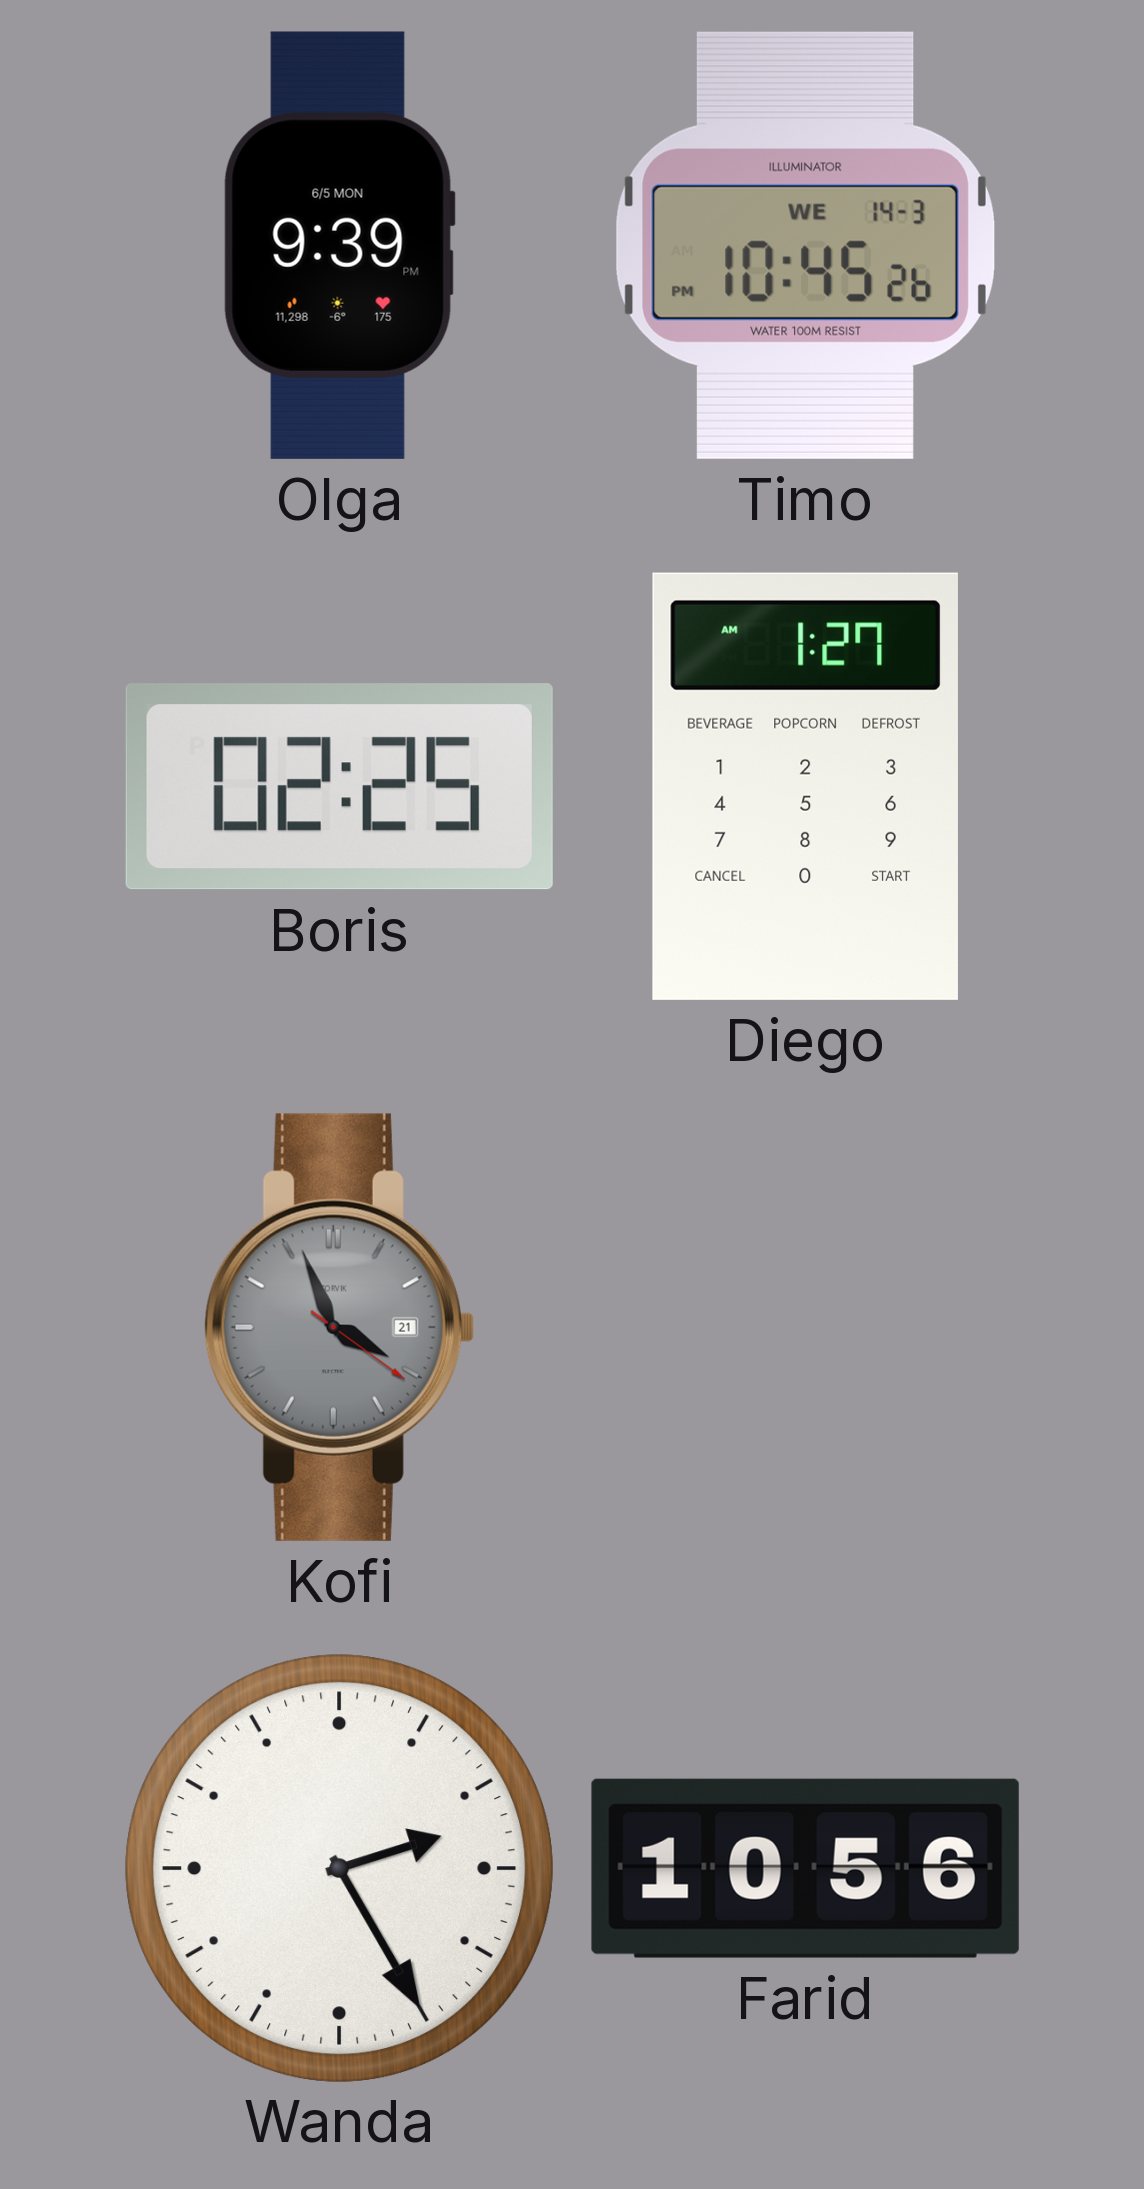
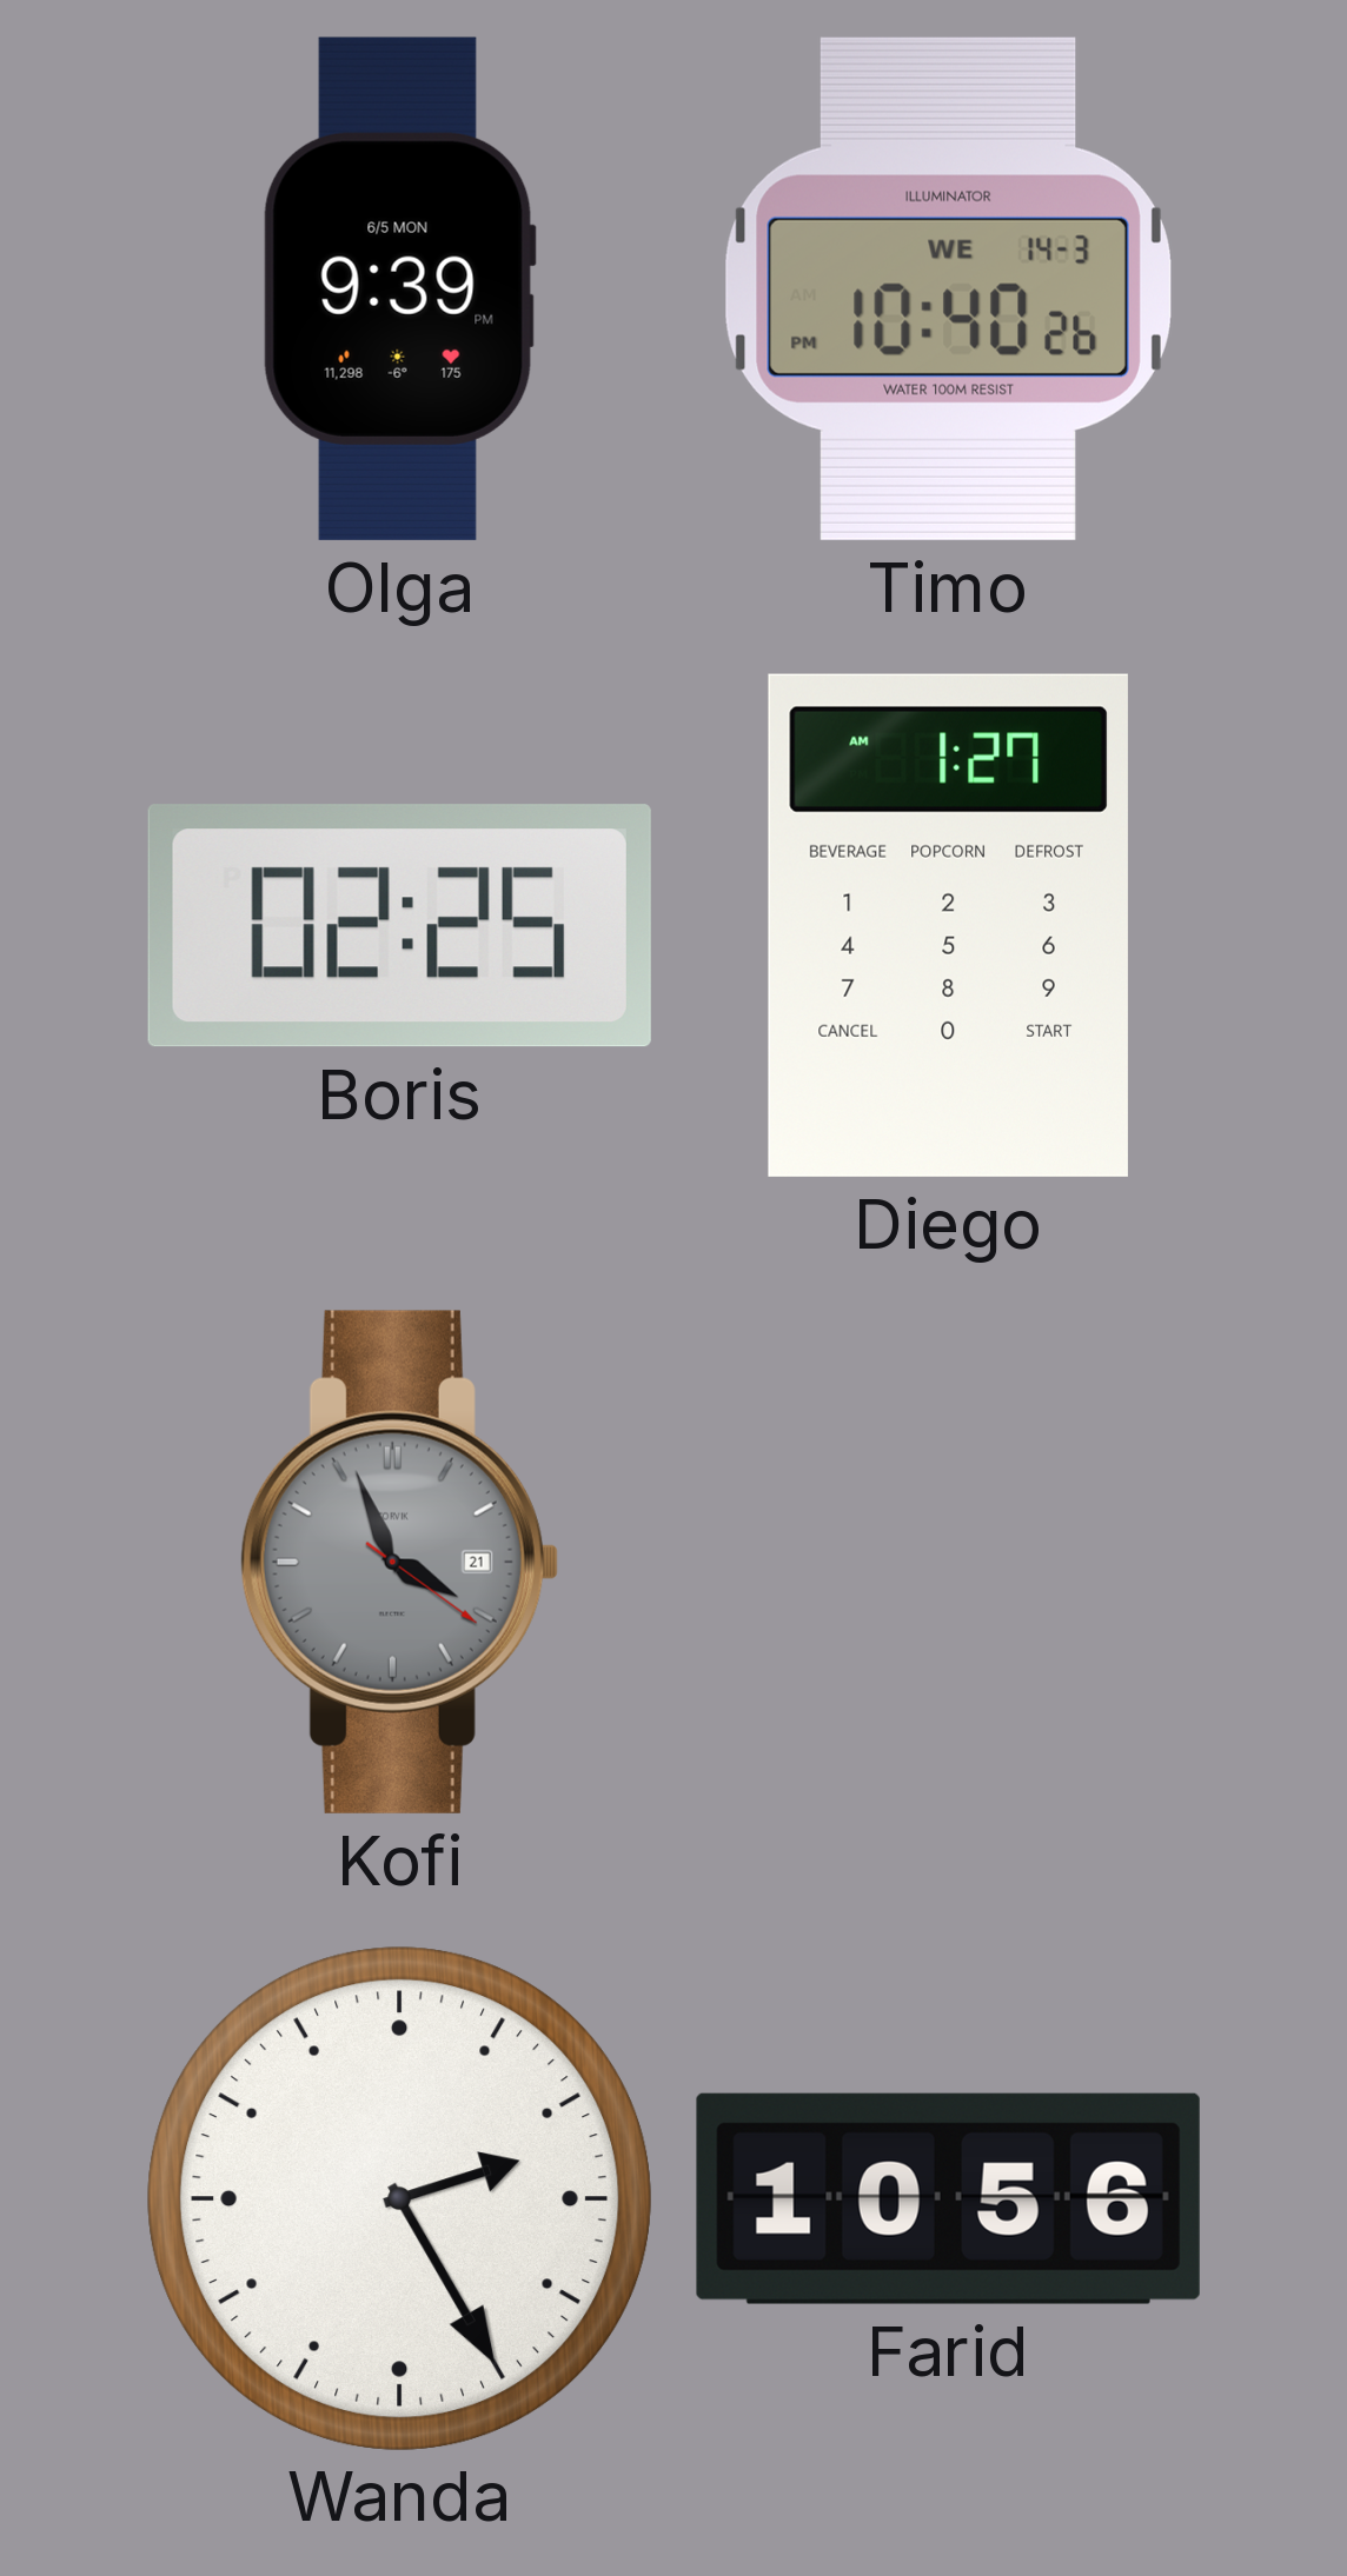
Timo: 10:45 -> 10:40 (948, 288)
